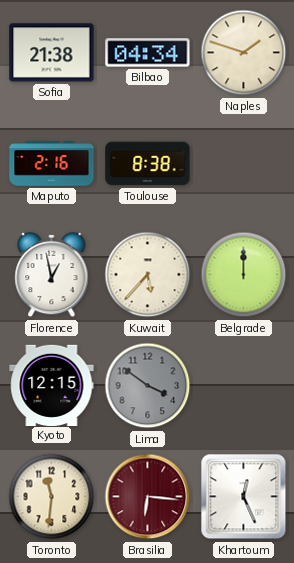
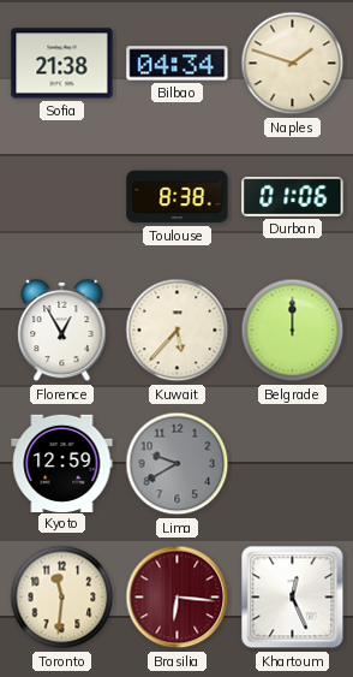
Maputo: 2:16 -> none (52, 164)
Durban: none -> 01:06 (293, 197)
Florence: 12:58 -> 12:55 (62, 331)
Kyoto: 12:15 -> 12:59 (62, 463)
Lima: 3:51 -> 9:40 (178, 464)
